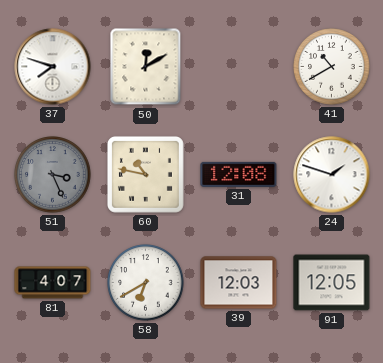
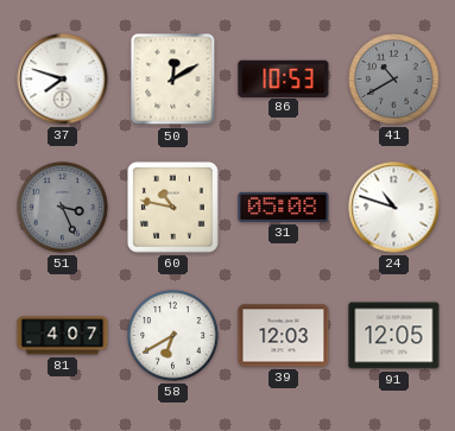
86: none -> 10:53 (284, 78)
41 dial: white -> grey (394, 80)
31: 12:08 -> 05:08 (284, 207)
24: 1:48 -> 10:48 (394, 208)
